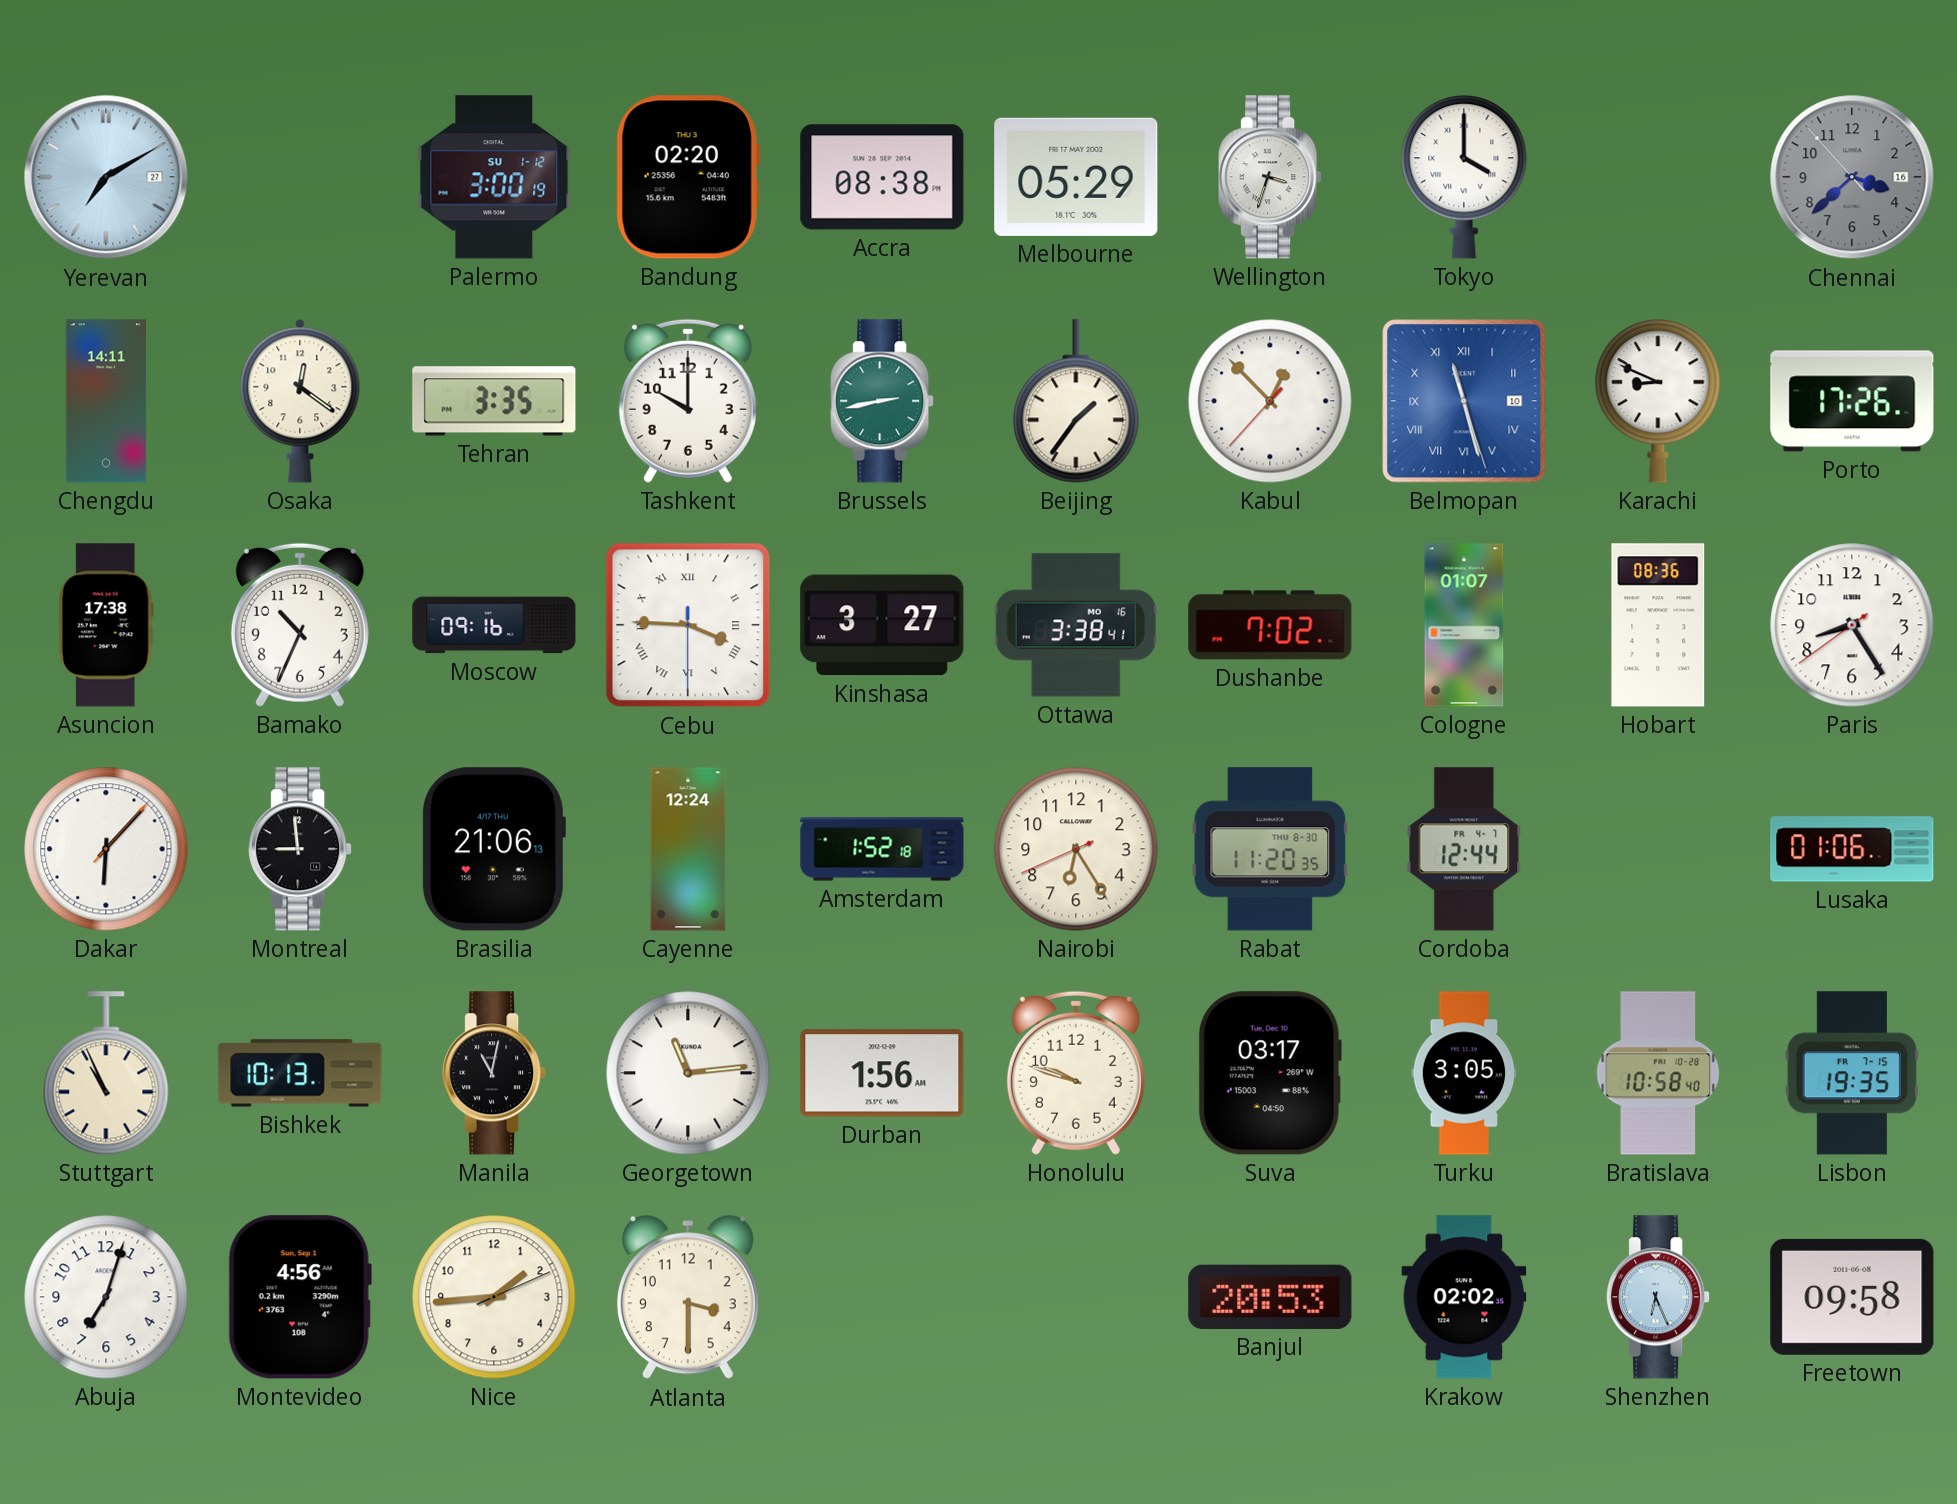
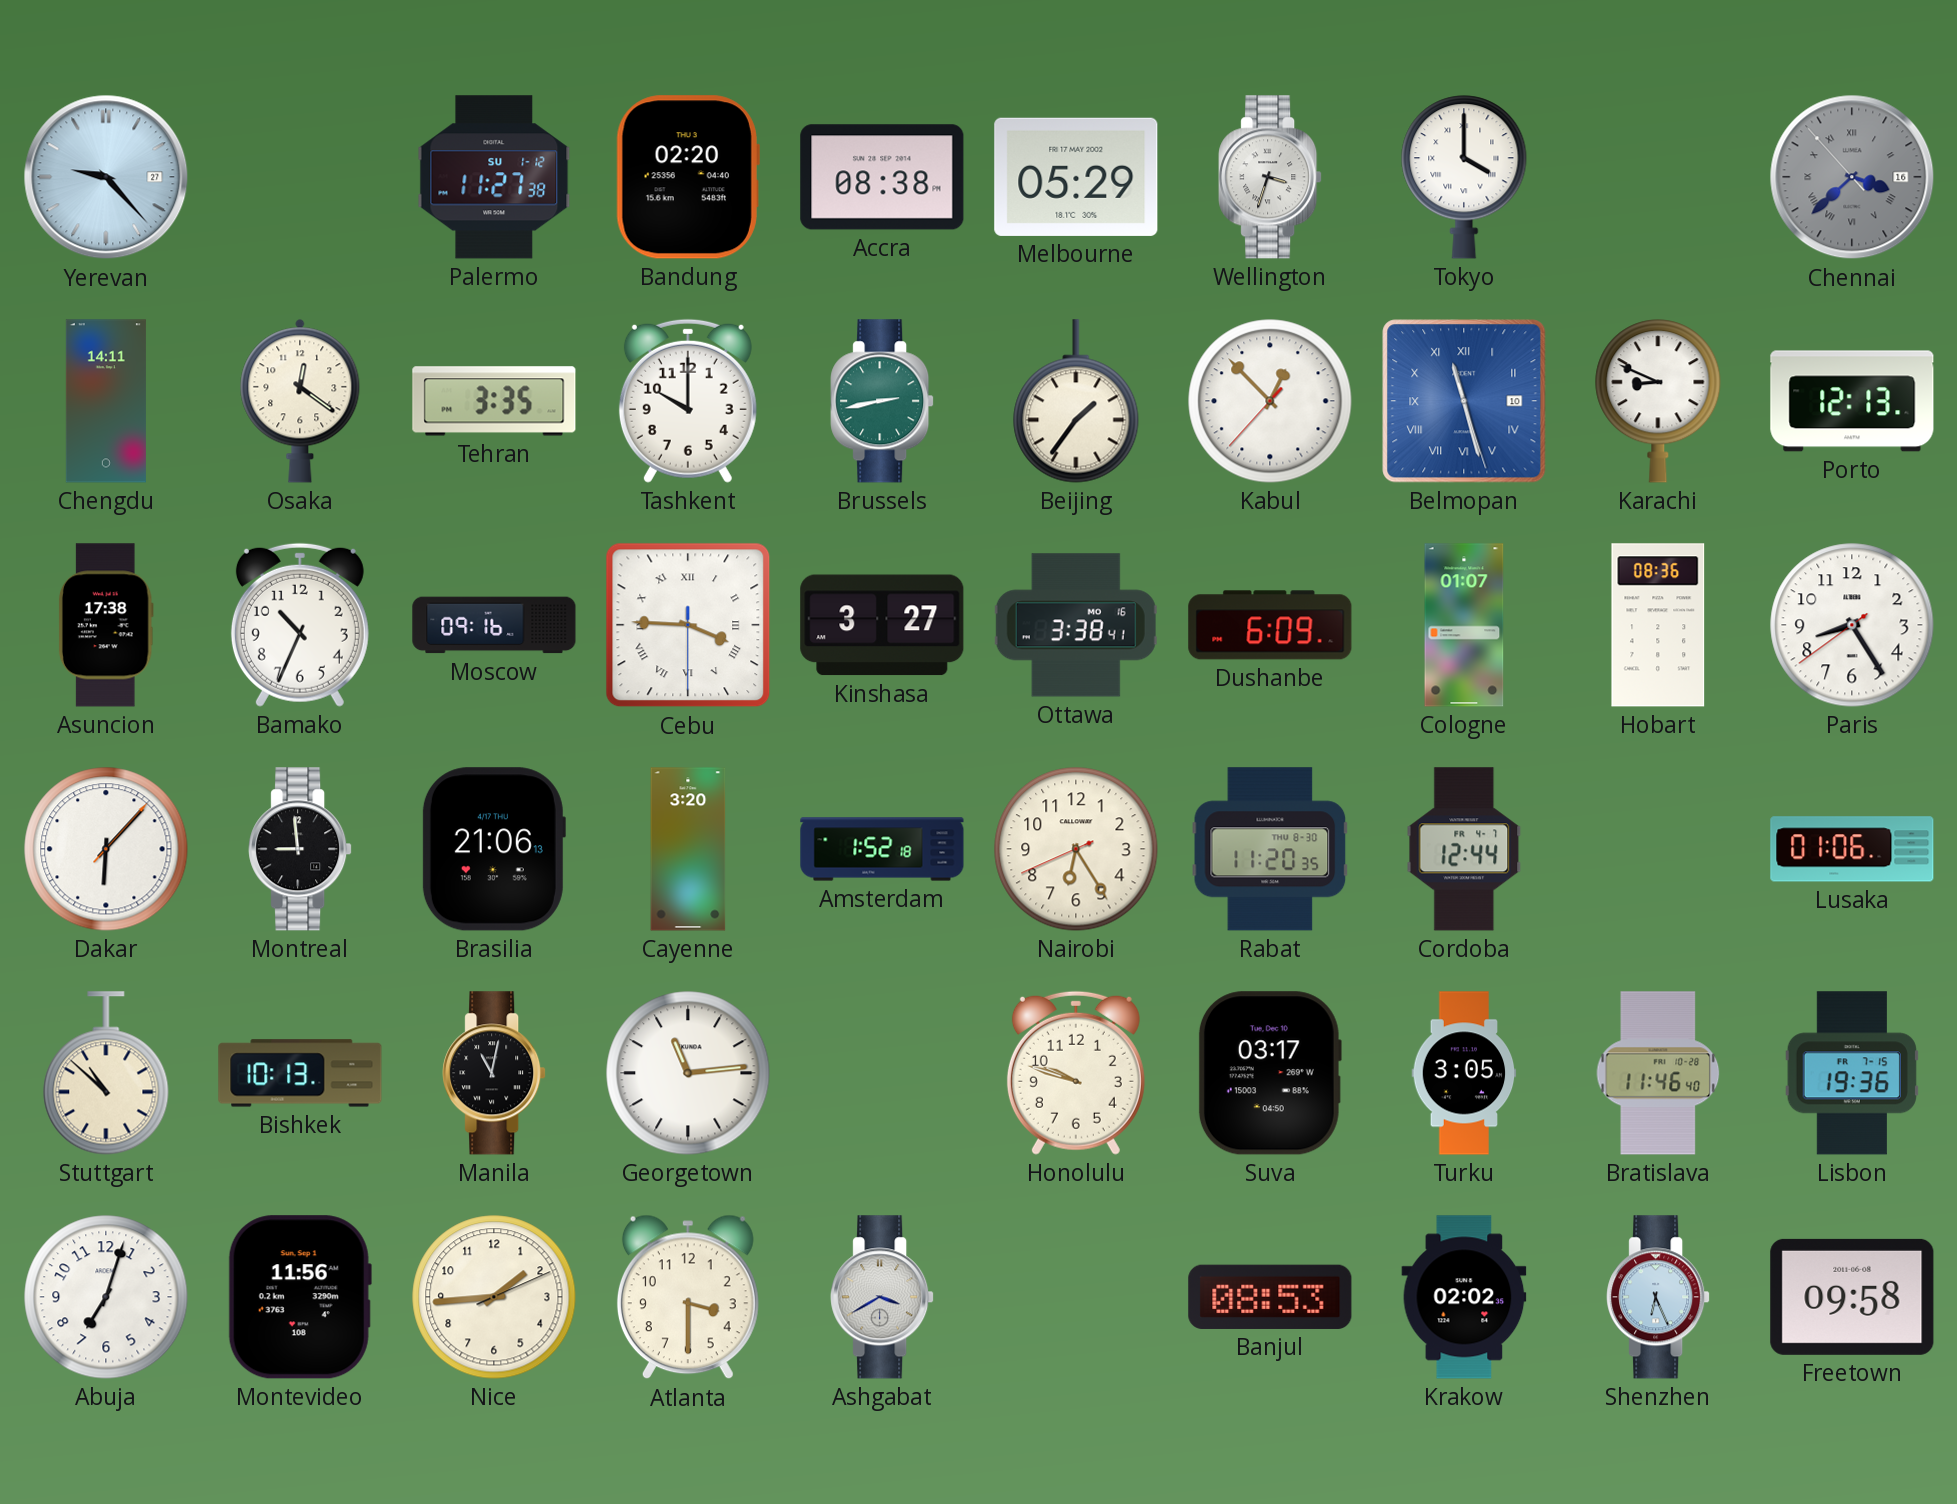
Yerevan: 7:10 -> 9:23 (106, 177)
Palermo: 3:00 -> 11:27 (494, 177)
Chennai numerals: Arabic -> Roman (1852, 177)
Porto: 17:26 -> 12:13 (1852, 401)
Dushanbe: 7:02 -> 6:09 (1270, 625)
Cayenne: 12:24 -> 3:20 (688, 849)
Stuttgart: 10:56 -> 10:52 (106, 1073)
Durban: 1:56 -> none (882, 1073)
Bratislava: 10:58 -> 11:46 (1658, 1073)
Lisbon: 19:35 -> 19:36 (1852, 1073)
Montevideo: 4:56 -> 11:56 (300, 1297)
Ashgabat: none -> 3:40 (882, 1297)
Banjul: 20:53 -> 08:53 (1270, 1297)
